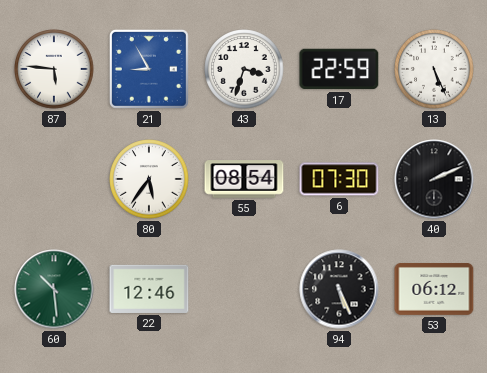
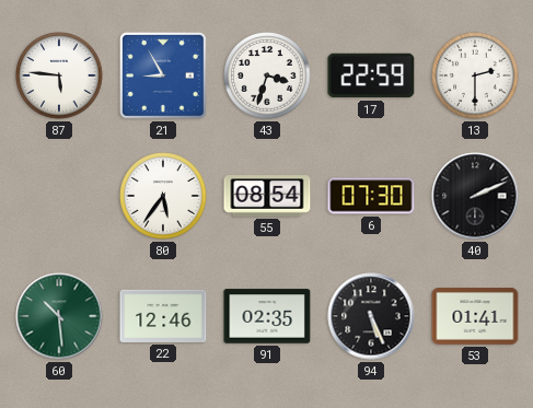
13: 5:26 -> 2:30 (475, 75)
91: none -> 02:35 (267, 316)
53: 06:12 -> 01:41 (475, 317)
